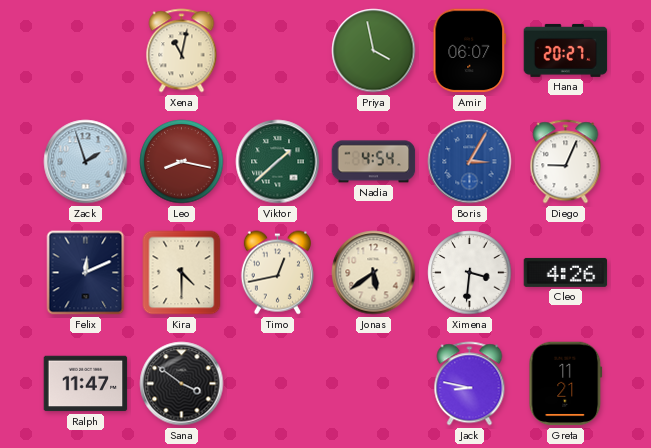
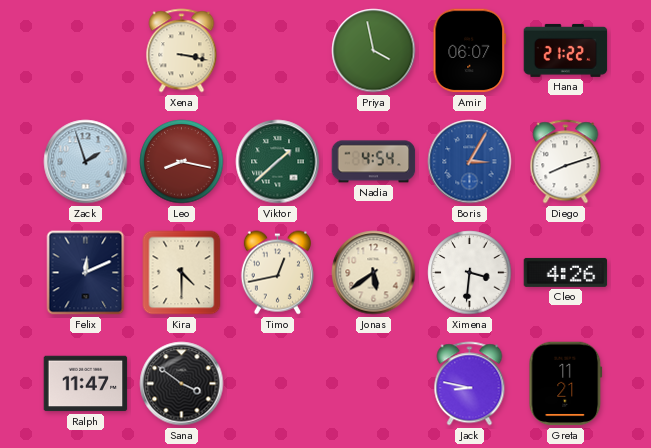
Xena: 11:02 -> 3:17 (182, 51)
Hana: 20:27 -> 21:22 (566, 50)
Diego: 9:04 -> 8:12 (566, 162)
